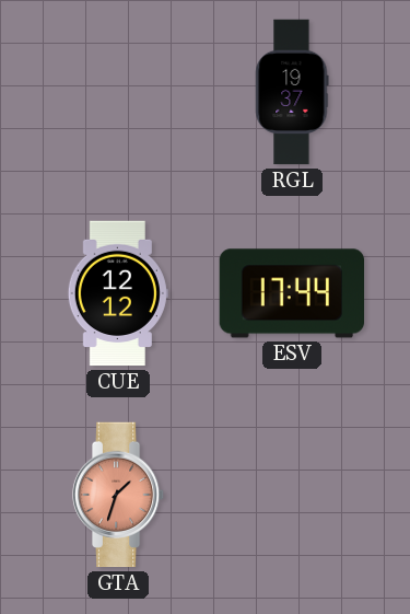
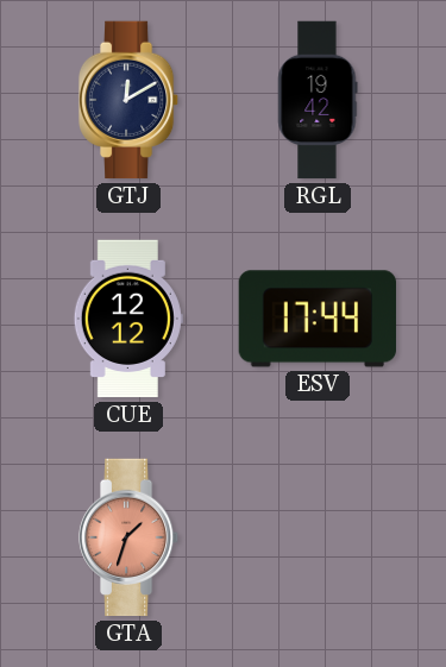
GTJ: none -> 12:10 (128, 100)
RGL: 19:37 -> 19:42 (318, 100)
